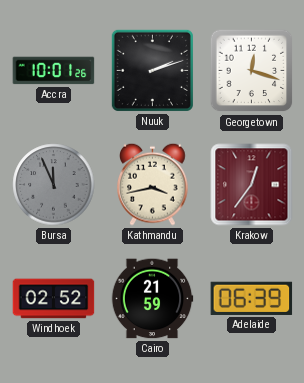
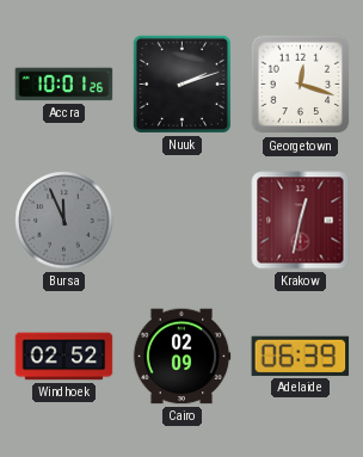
Kathmandu: 3:43 -> none (153, 184)
Krakow: 12:36 -> 12:32 (301, 221)
Cairo: 21:59 -> 02:09 (181, 357)
